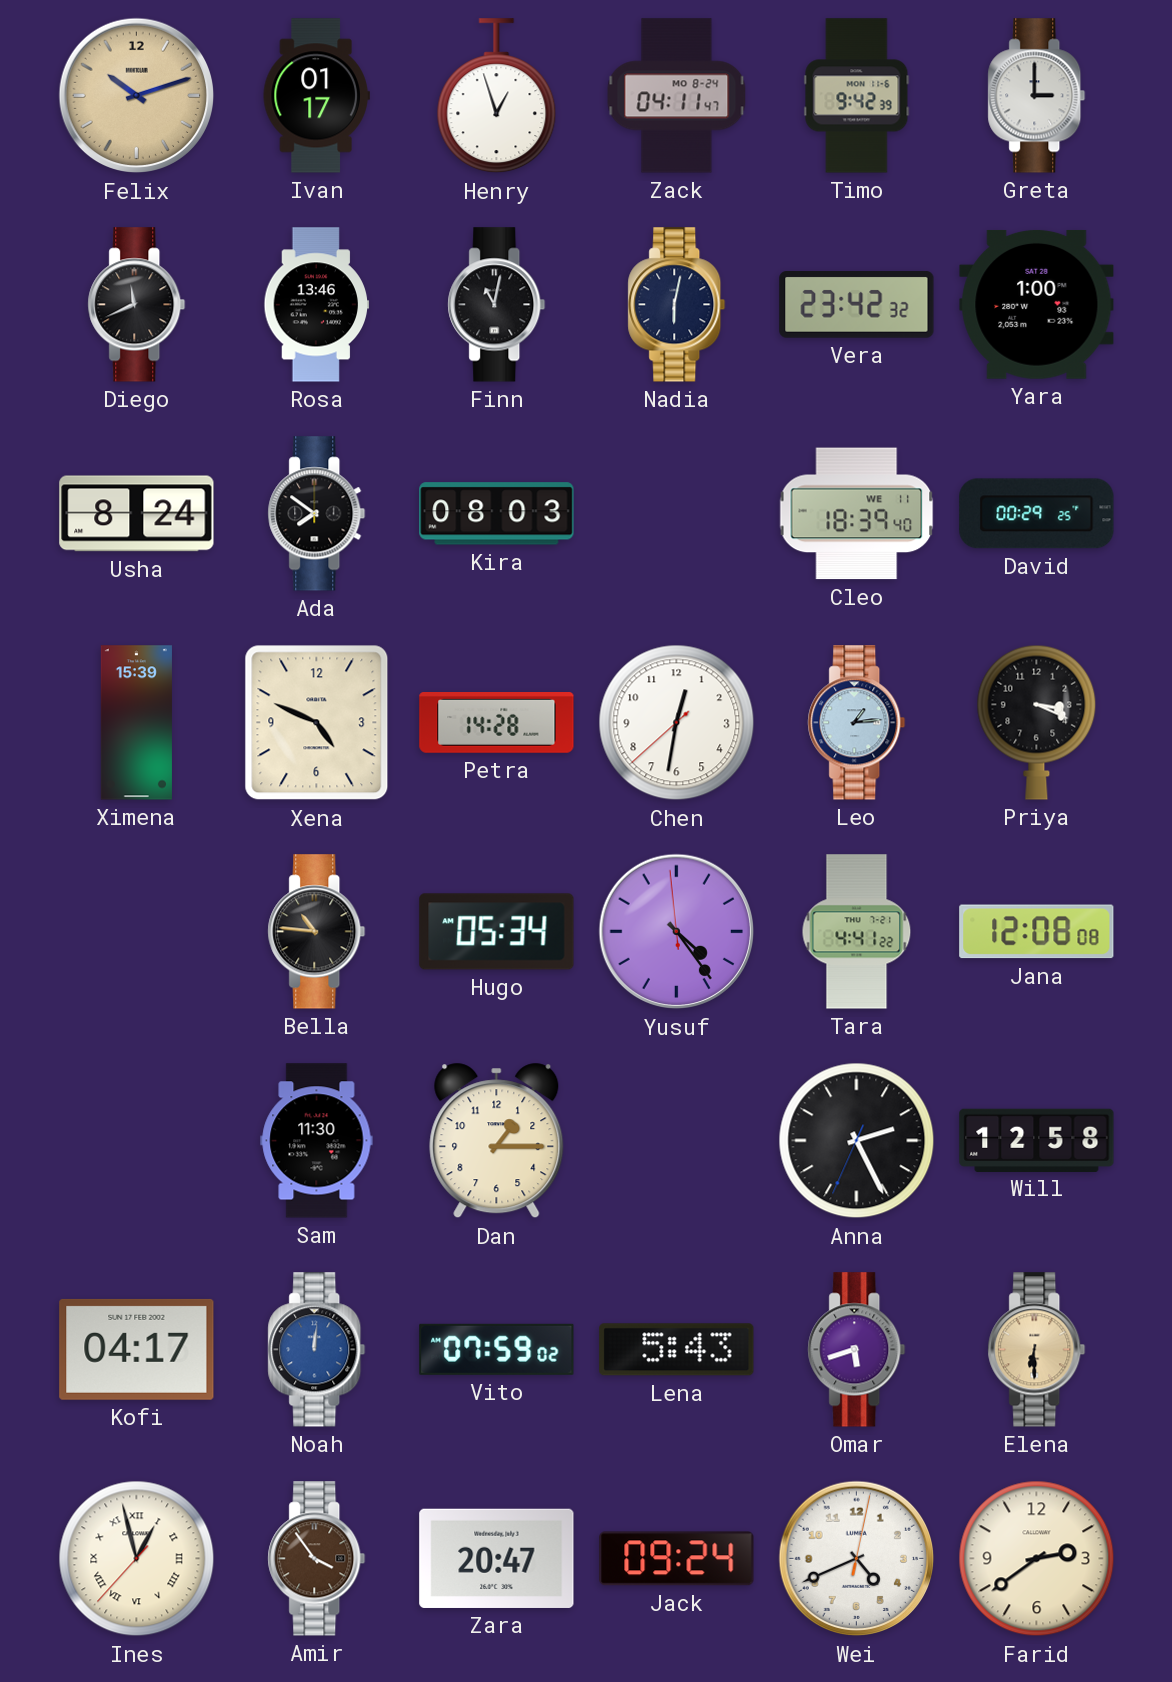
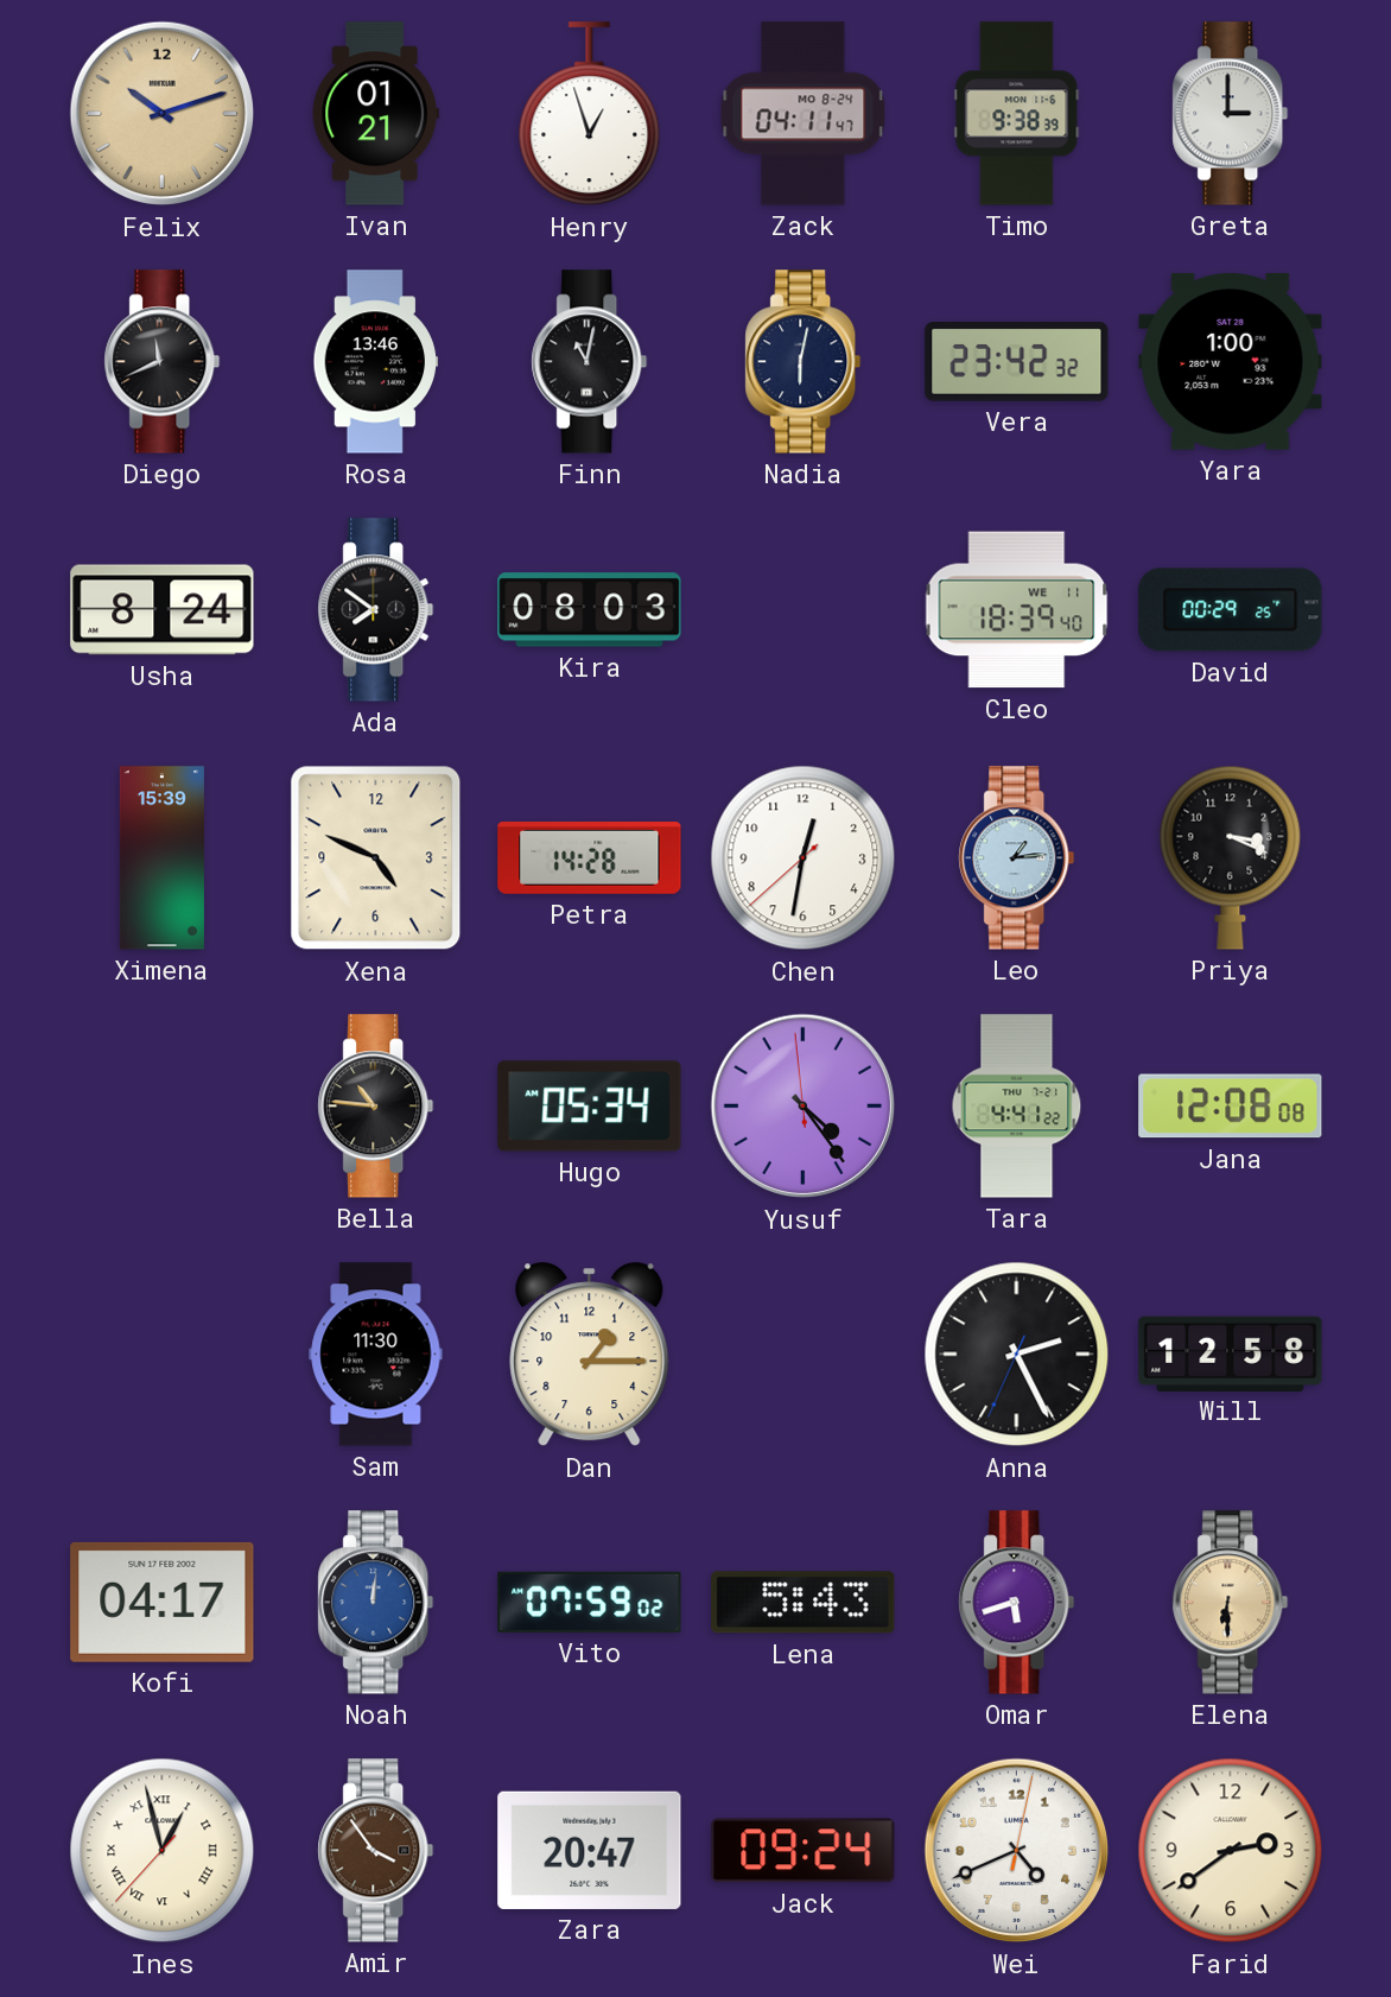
Ivan: 01:17 -> 01:21 (375, 114)
Timo: 9:42 -> 9:38 (1017, 114)
